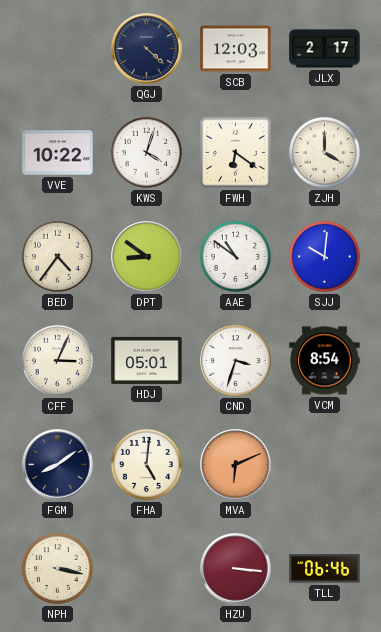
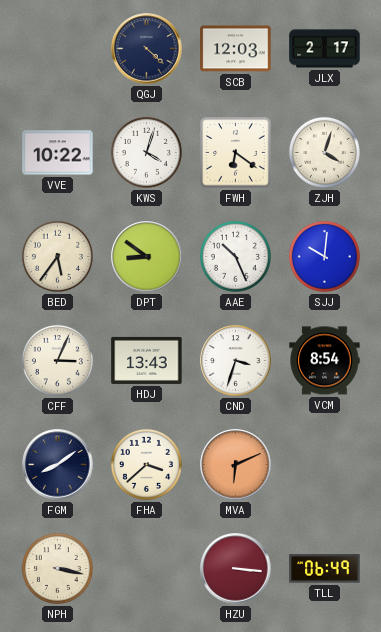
ZJH: 4:00 -> 4:03 (324, 152)
BED: 4:36 -> 5:36 (57, 256)
AAE: 10:51 -> 10:26 (235, 256)
HDJ: 05:01 -> 13:43 (147, 360)
FHA: 5:01 -> 3:38 (146, 464)
TLL: 06:46 -> 06:49 (325, 569)
